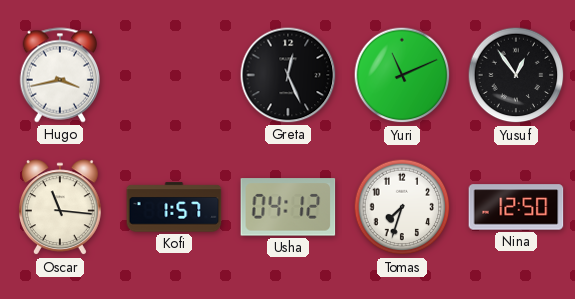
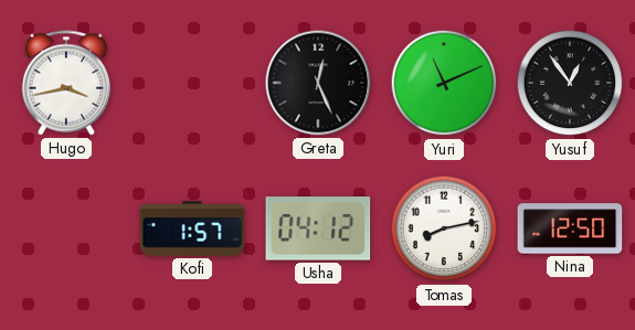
Oscar: 11:16 -> none (60, 208)
Tomas: 7:33 -> 8:13 (444, 228)
